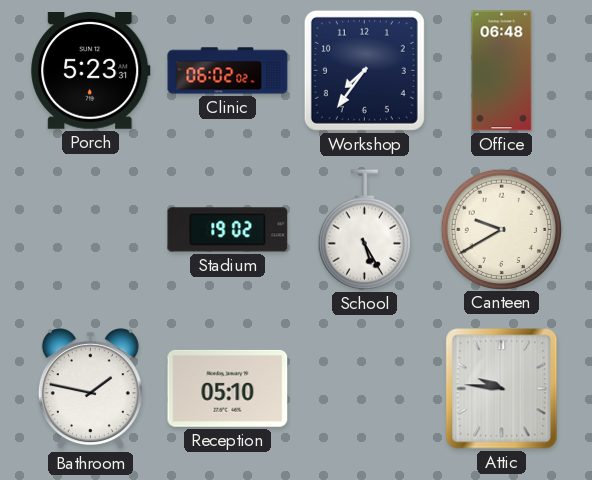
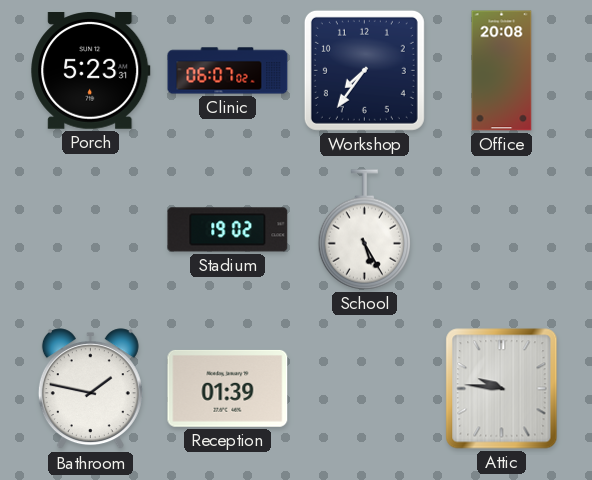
Clinic: 06:02 -> 06:07 (228, 71)
Office: 06:48 -> 20:08 (502, 71)
Canteen: 9:40 -> none (501, 229)
Reception: 05:10 -> 01:39 (228, 388)
